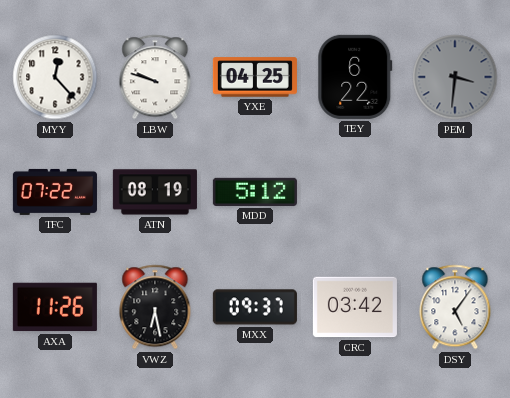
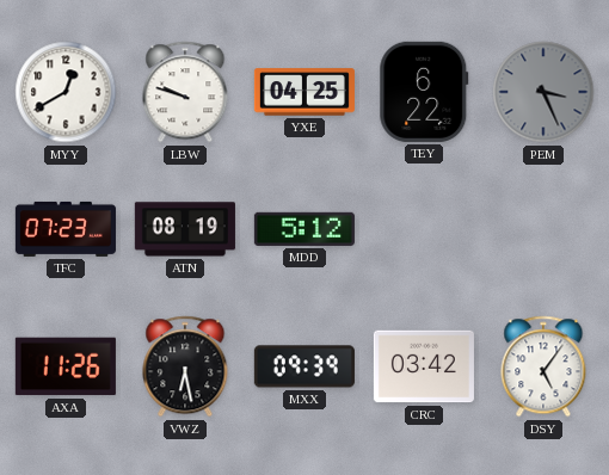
MYY: 12:23 -> 12:40 (66, 92)
PEM: 3:31 -> 3:26 (543, 92)
TFC: 07:22 -> 07:23 (66, 229)
MXX: 09:37 -> 09:39 (304, 366)
